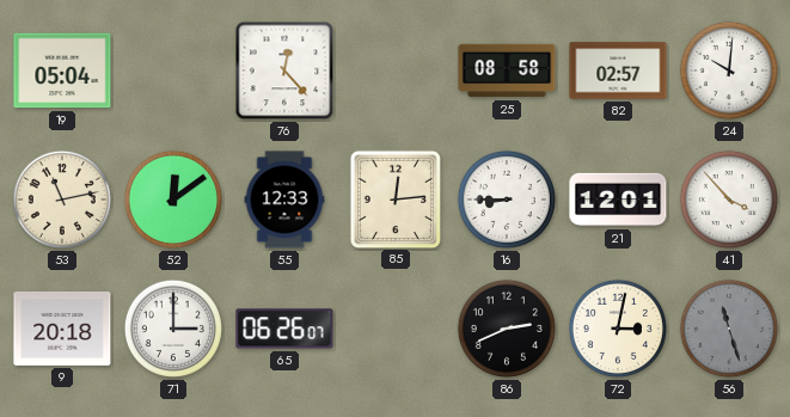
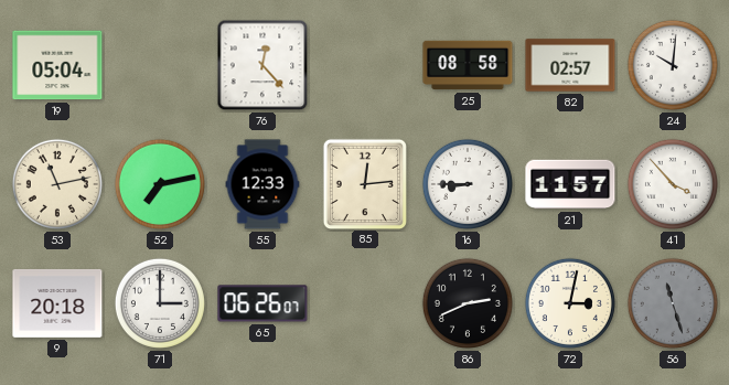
52: 12:09 -> 7:13 (160, 184)
21: 12:01 -> 11:57 (570, 184)
